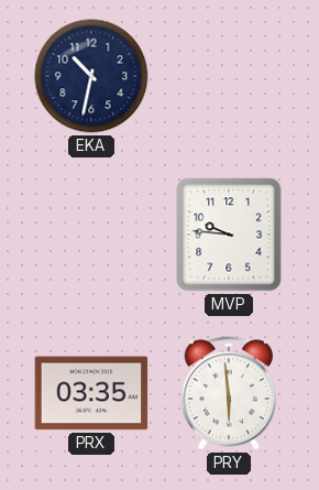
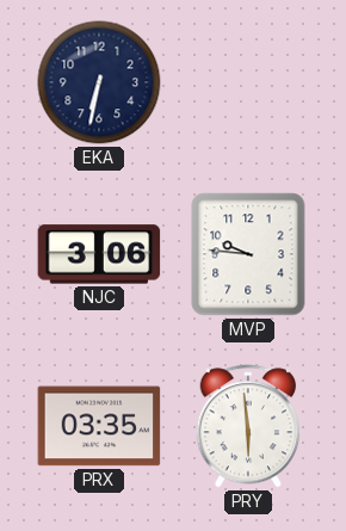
EKA: 10:32 -> 6:32 (99, 82)
NJC: none -> 3:06 (99, 254)
